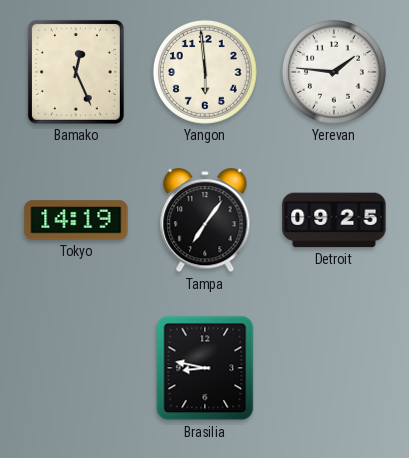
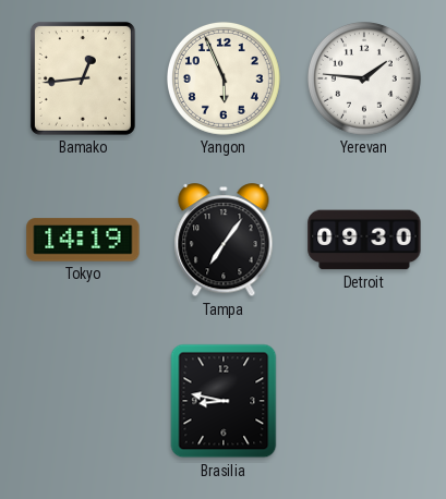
Bamako: 12:26 -> 12:44 (83, 78)
Yangon: 5:59 -> 5:56 (224, 78)
Detroit: 09:25 -> 09:30 (364, 240)
